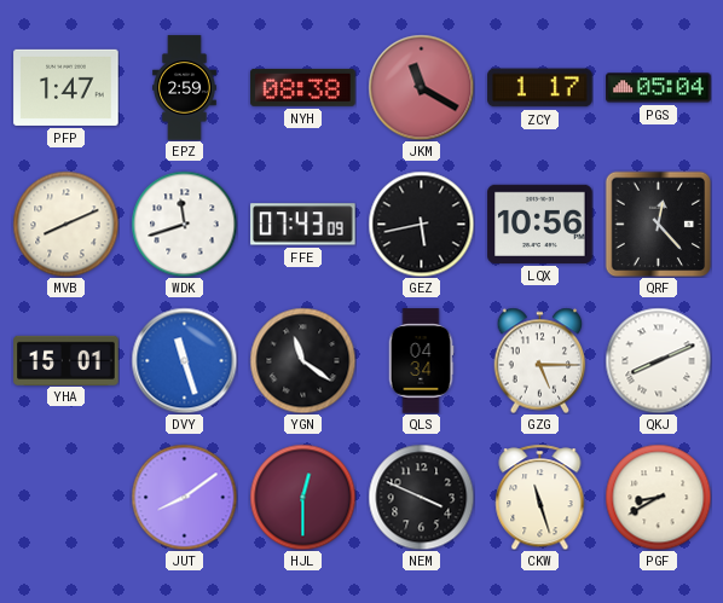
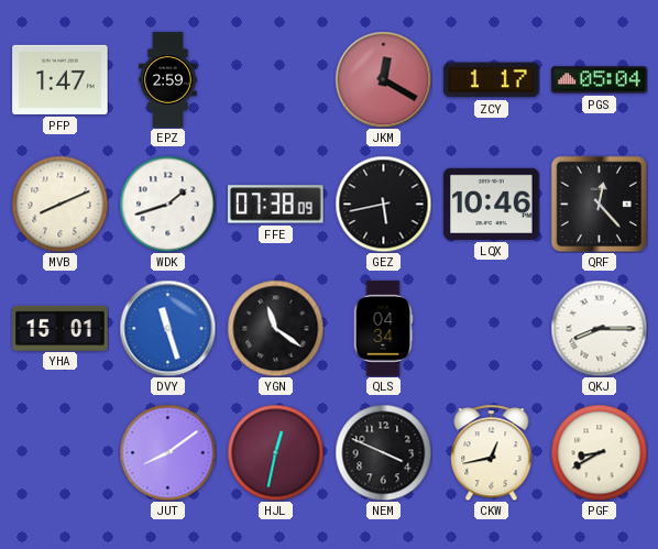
NYH: 08:38 -> none (303, 87)
JKM: 11:20 -> 12:20 (383, 79)
WDK: 11:42 -> 1:42 (167, 204)
FFE: 07:43 -> 07:38 (276, 205)
LQX: 10:56 -> 10:46 (492, 204)
GZG: 5:15 -> none (540, 360)
QKJ: 8:11 -> 8:15 (599, 328)
HJL: 12:30 -> 12:32 (275, 452)
CKW: 11:27 -> 12:43 (492, 452)
